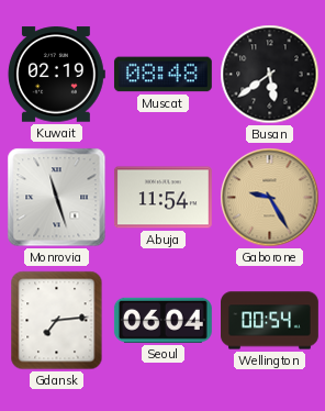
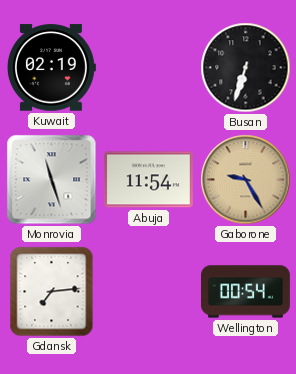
Muscat: 08:48 -> none (162, 75)
Busan: 5:39 -> 6:33 (246, 68)
Seoul: 06:04 -> none (162, 320)
